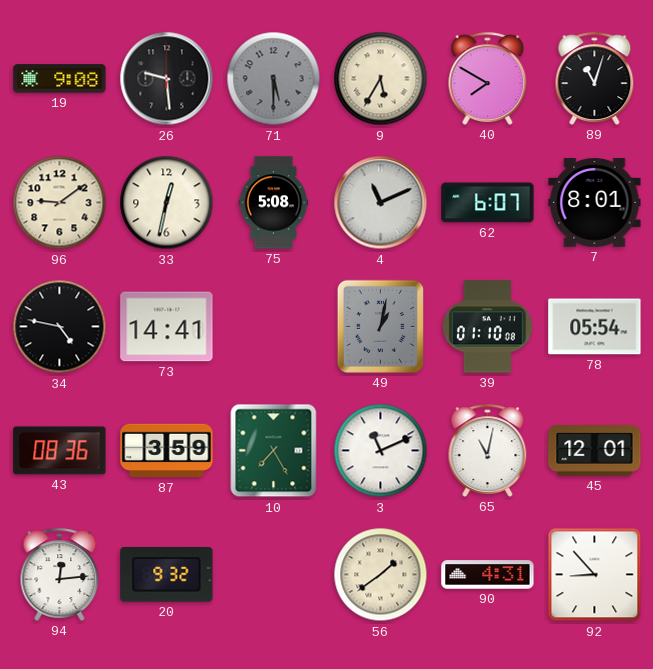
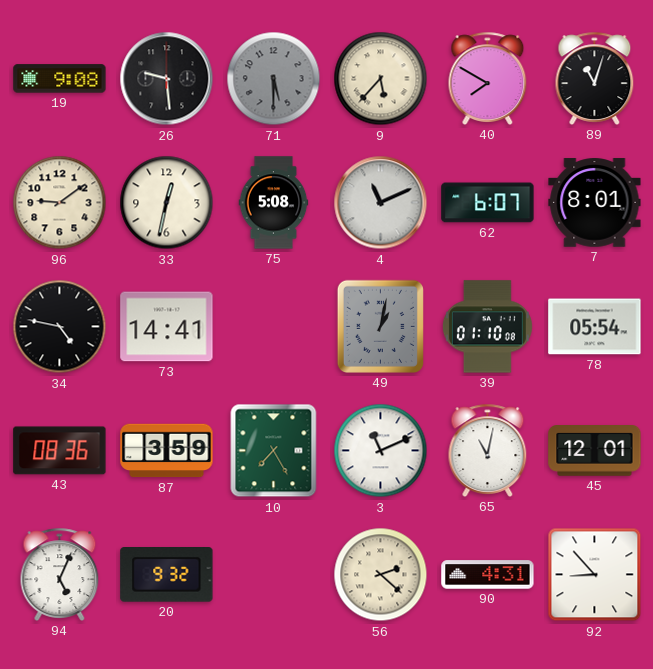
9: 5:35 -> 5:37 (381, 79)
94: 12:14 -> 5:04 (60, 574)
56: 1:39 -> 2:22 (381, 575)
